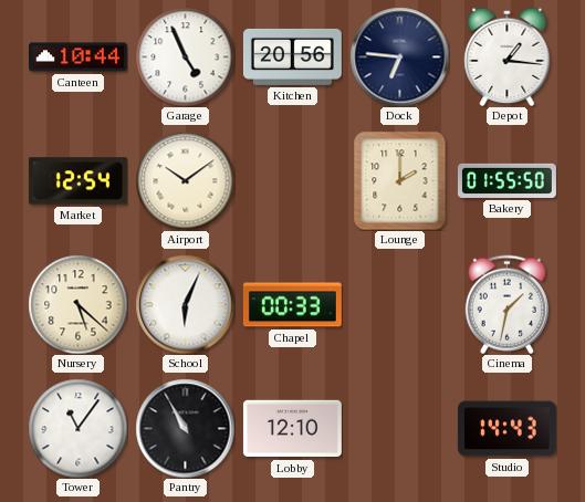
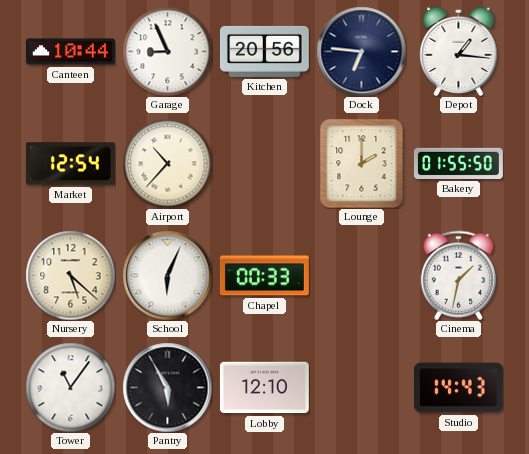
Garage: 4:56 -> 8:56 (167, 51)
Airport: 10:09 -> 10:37 (167, 163)
Pantry: 10:55 -> 5:55 (167, 387)
